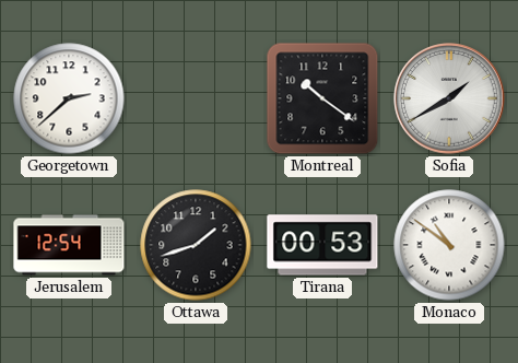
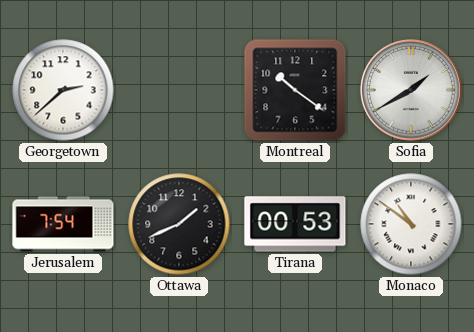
Jerusalem: 12:54 -> 7:54 (63, 224)
Ottawa: 1:42 -> 1:41 (179, 224)
